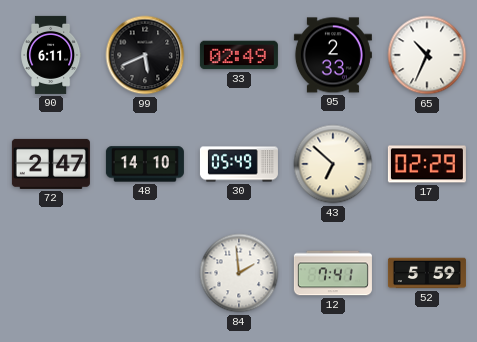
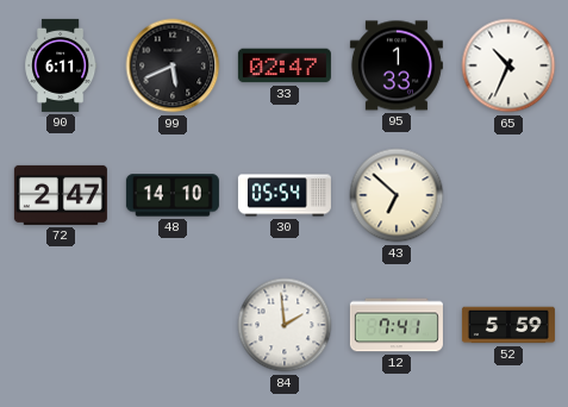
33: 02:49 -> 02:47 (285, 65)
95: 2:33 -> 1:33 (397, 65)
30: 05:49 -> 05:54 (285, 195)
17: 02:29 -> none (427, 164)
